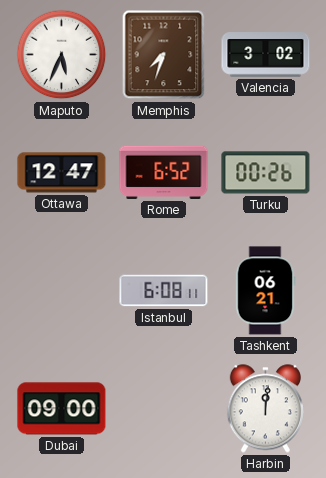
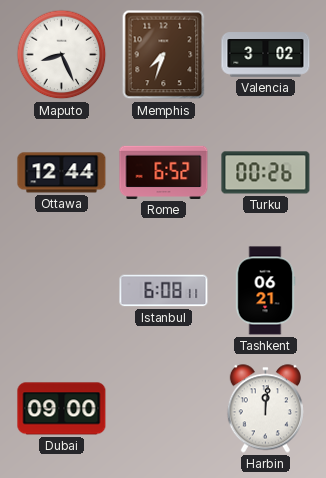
Maputo: 5:34 -> 8:26 (62, 55)
Ottawa: 12:47 -> 12:44 (62, 173)
